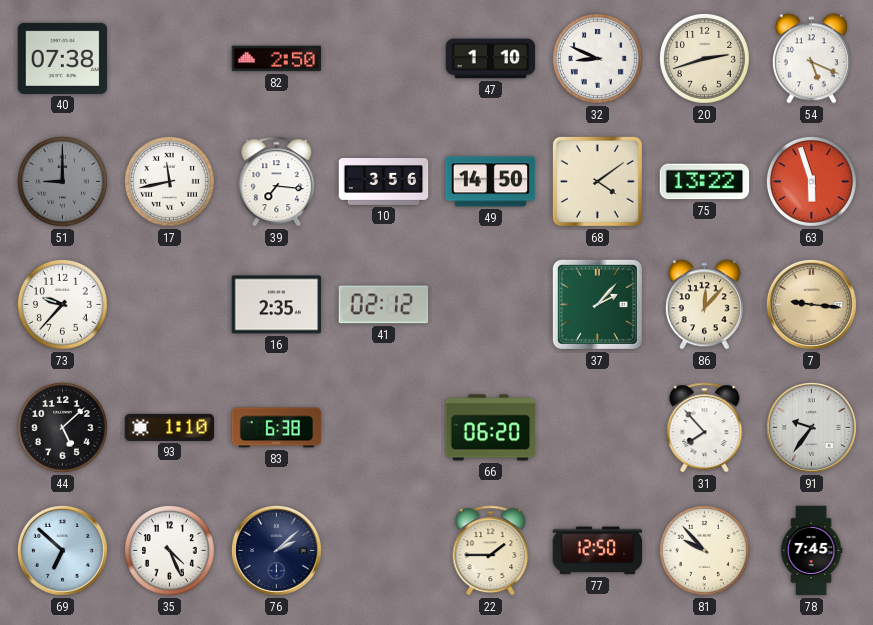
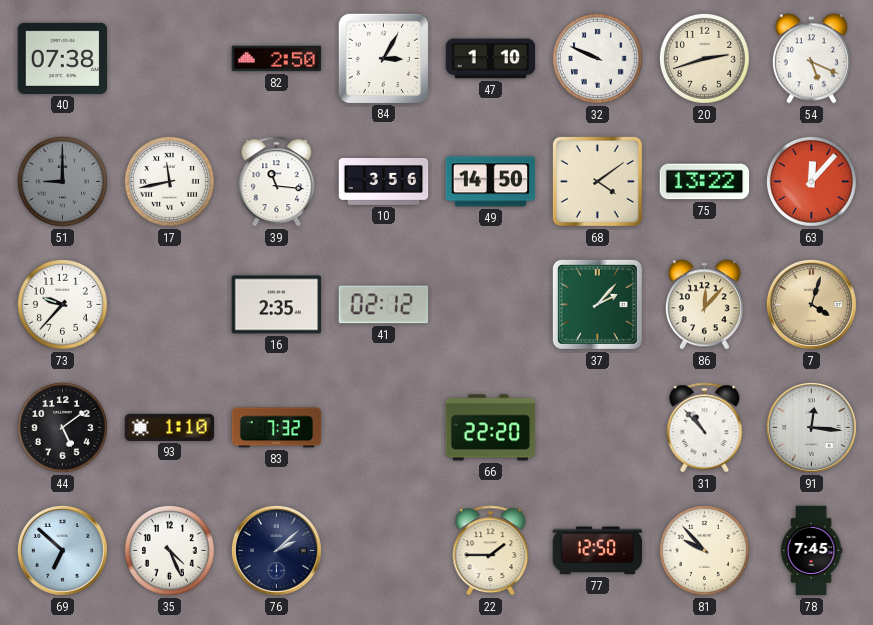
84: none -> 3:05 (383, 58)
32: 8:49 -> 9:49 (597, 58)
39: 7:16 -> 11:16 (277, 182)
63: 5:57 -> 12:07 (811, 181)
7: 9:16 -> 4:03 (811, 304)
44: 5:08 -> 5:09 (62, 427)
83: 6:38 -> 7:32 (277, 428)
66: 06:20 -> 22:20 (491, 428)
31: 7:53 -> 10:53 (705, 428)
91: 9:36 -> 12:16 (811, 427)
